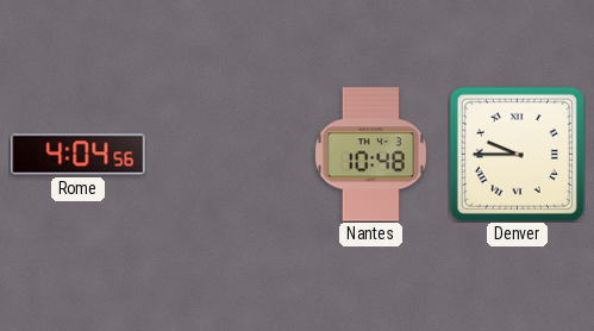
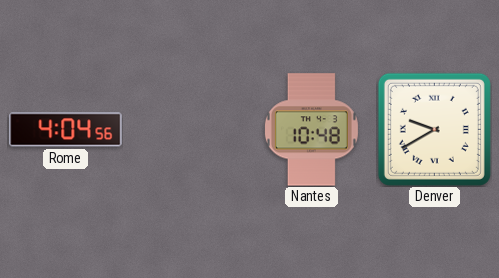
Denver: 9:45 -> 9:40 (434, 129)
